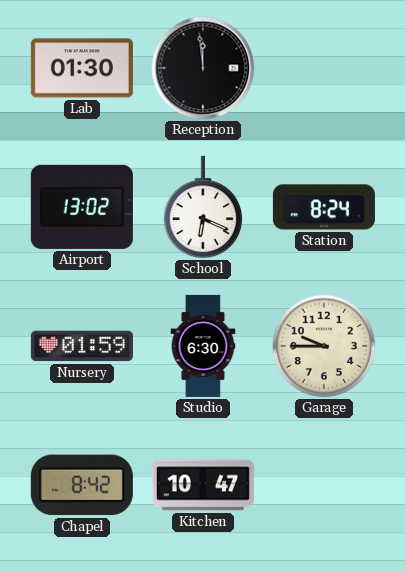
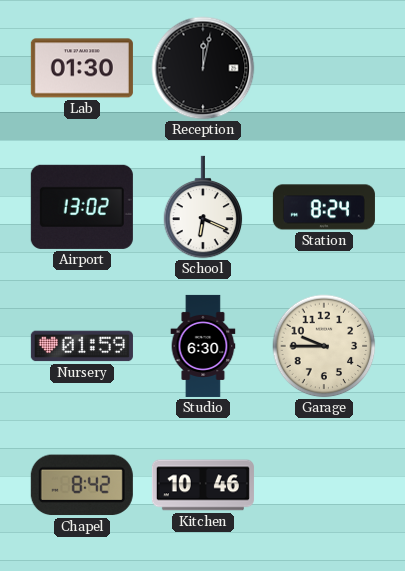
Reception: 11:59 -> 12:02 (203, 68)
Kitchen: 10:47 -> 10:46 (203, 485)
